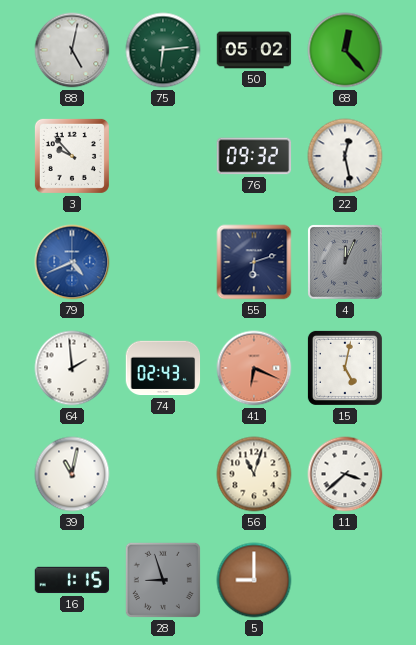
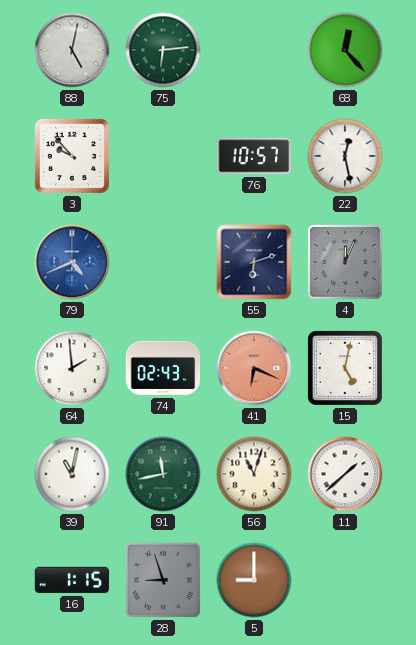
50: 05:02 -> none (254, 50)
76: 09:32 -> 10:57 (254, 156)
91: none -> 11:43 (163, 474)
11: 3:38 -> 1:38 (345, 474)
